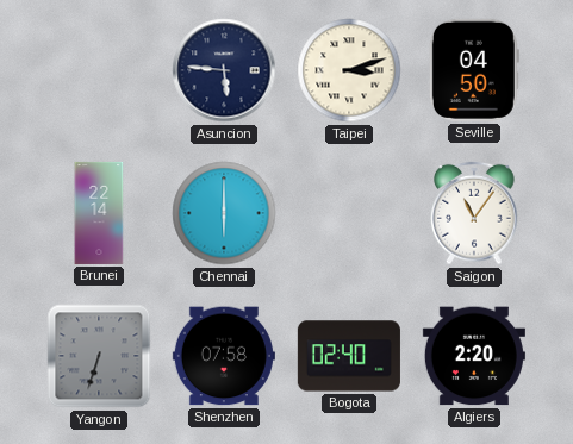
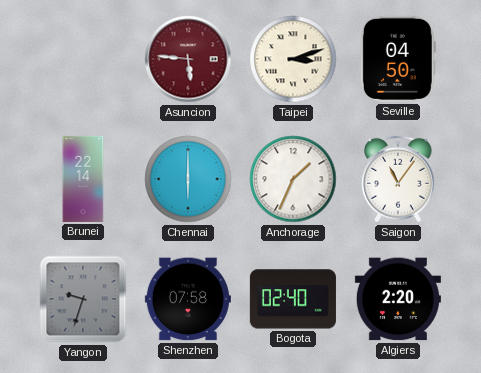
Asuncion dial: navy -> burgundy (188, 59)
Anchorage: none -> 1:34 (293, 179)
Yangon: 6:33 -> 9:33 (83, 299)
